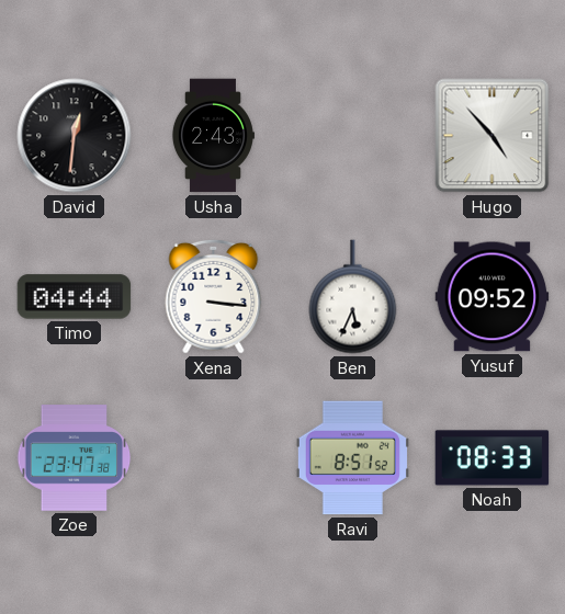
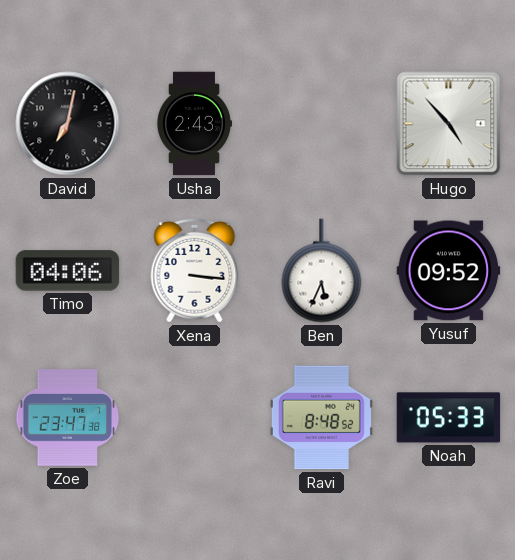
David: 12:31 -> 7:02 (68, 124)
Timo: 04:44 -> 04:06 (68, 271)
Ravi: 8:51 -> 8:48 (321, 418)
Noah: 08:33 -> 05:33 (449, 418)
